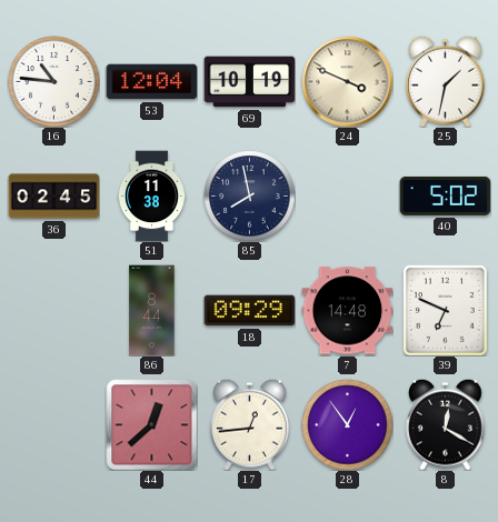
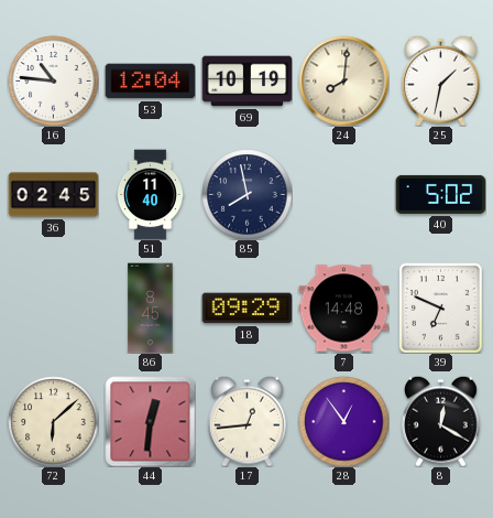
24: 3:49 -> 8:01 (343, 80)
51: 11:38 -> 11:40 (150, 194)
86: 8:44 -> 8:45 (151, 307)
72: none -> 6:08 (53, 421)
44: 12:38 -> 12:31 (150, 421)
